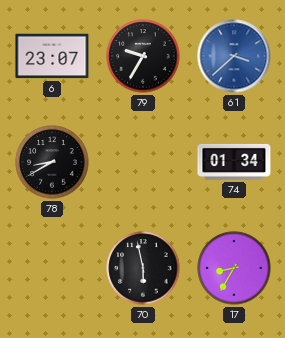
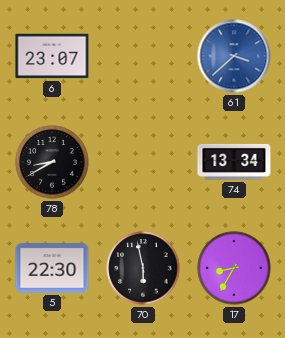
79: 9:35 -> none (143, 56)
74: 01:34 -> 13:34 (234, 162)
5: none -> 22:30 (52, 268)
